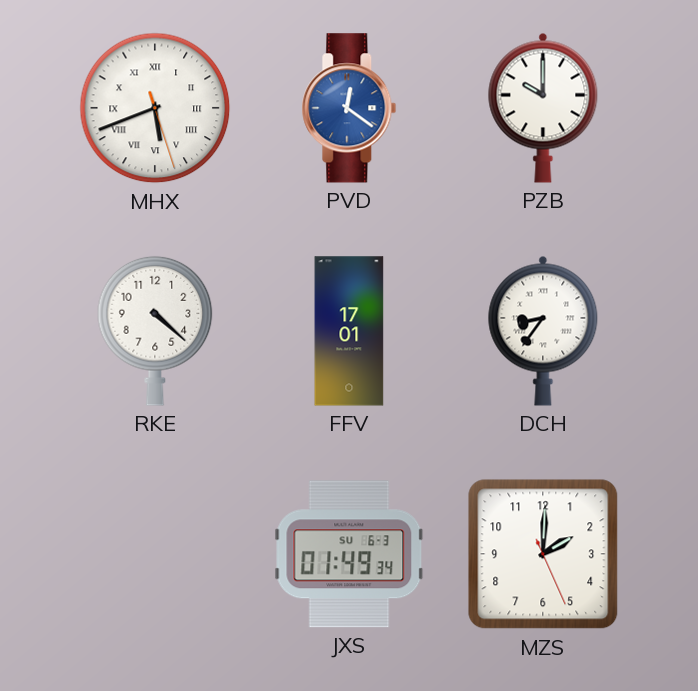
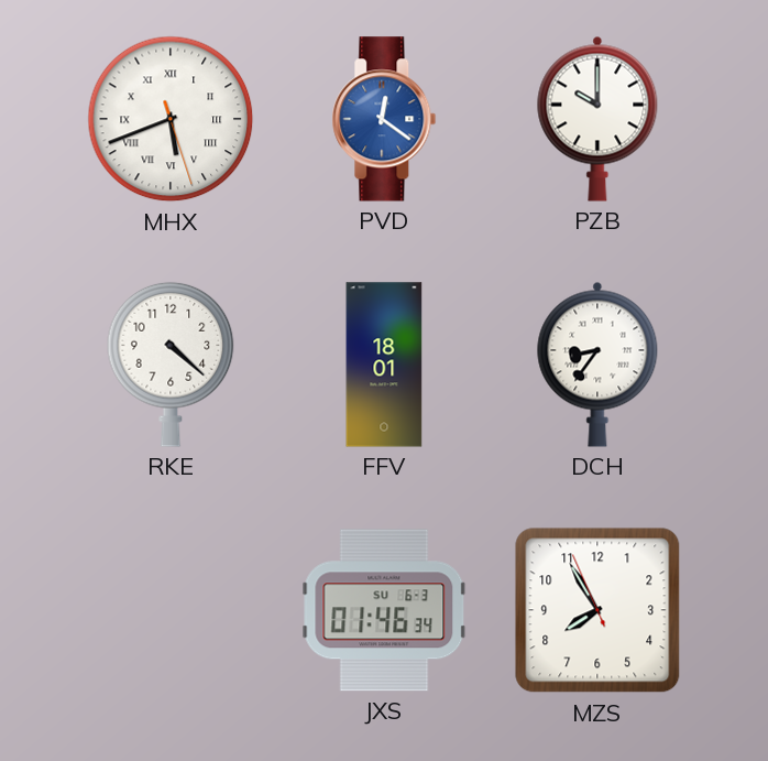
FFV: 17:01 -> 18:01 (384, 365)
JXS: 01:49 -> 01:46 (384, 610)
MZS: 2:00 -> 7:54 (597, 610)
